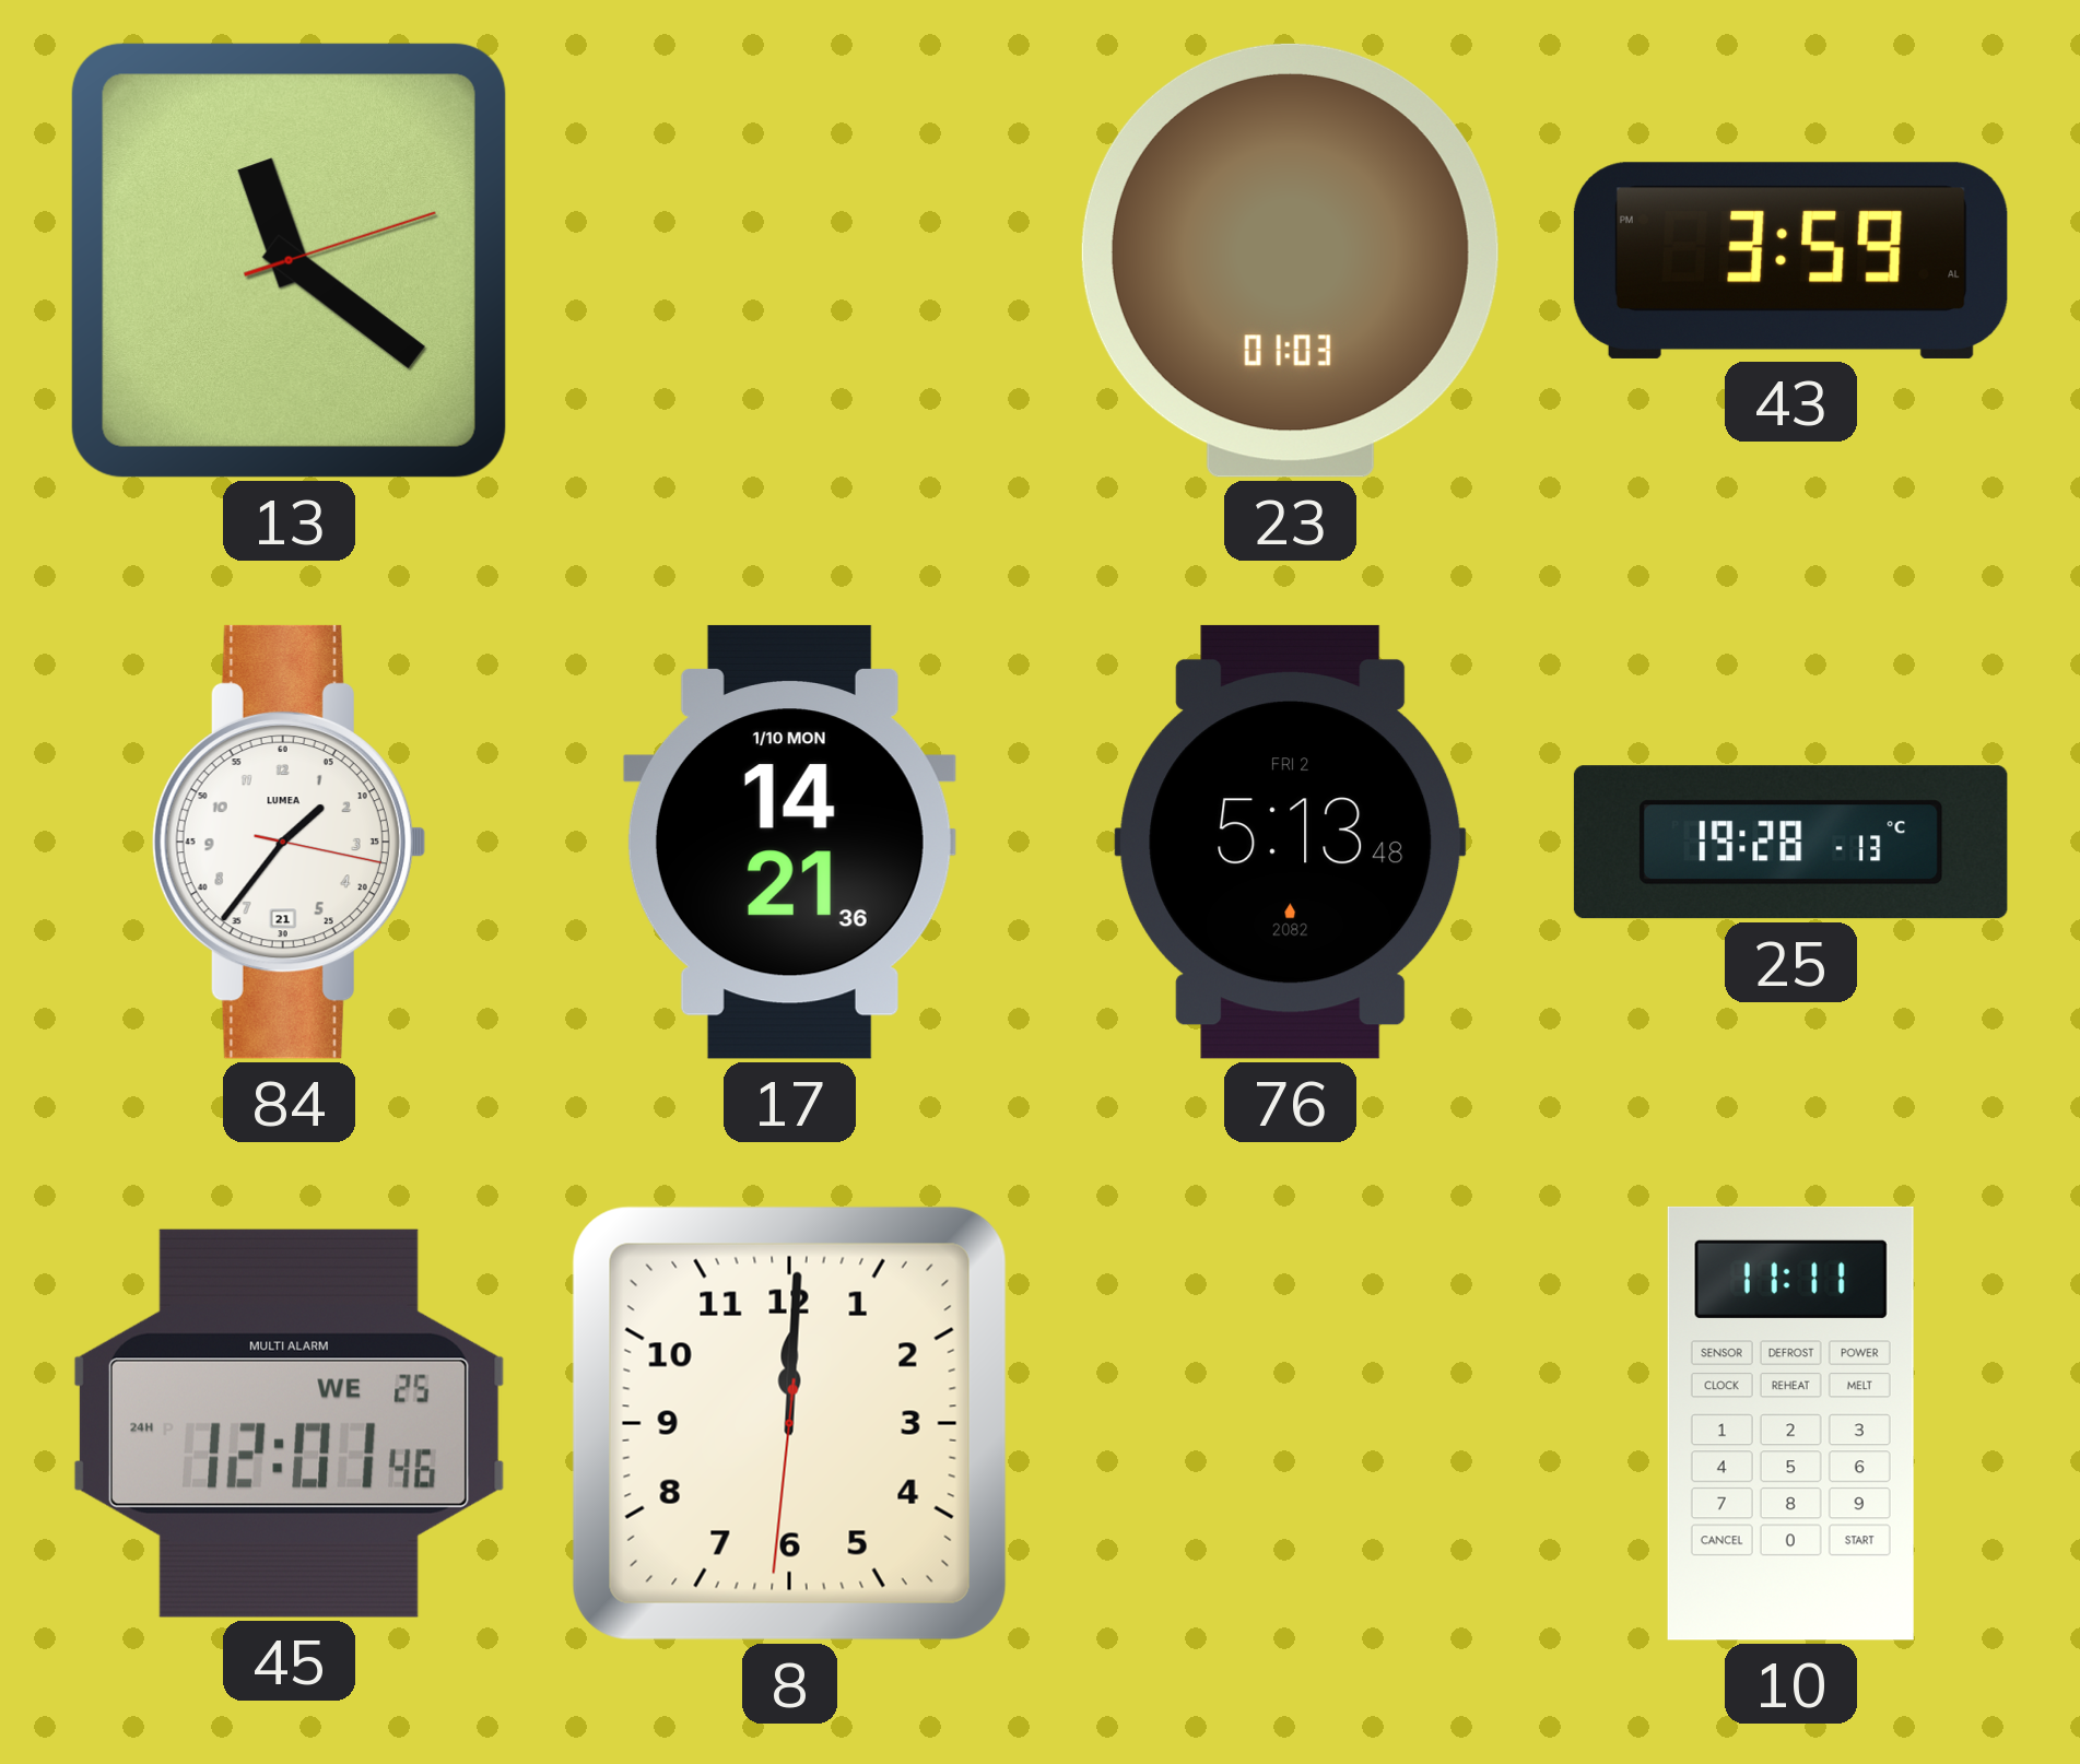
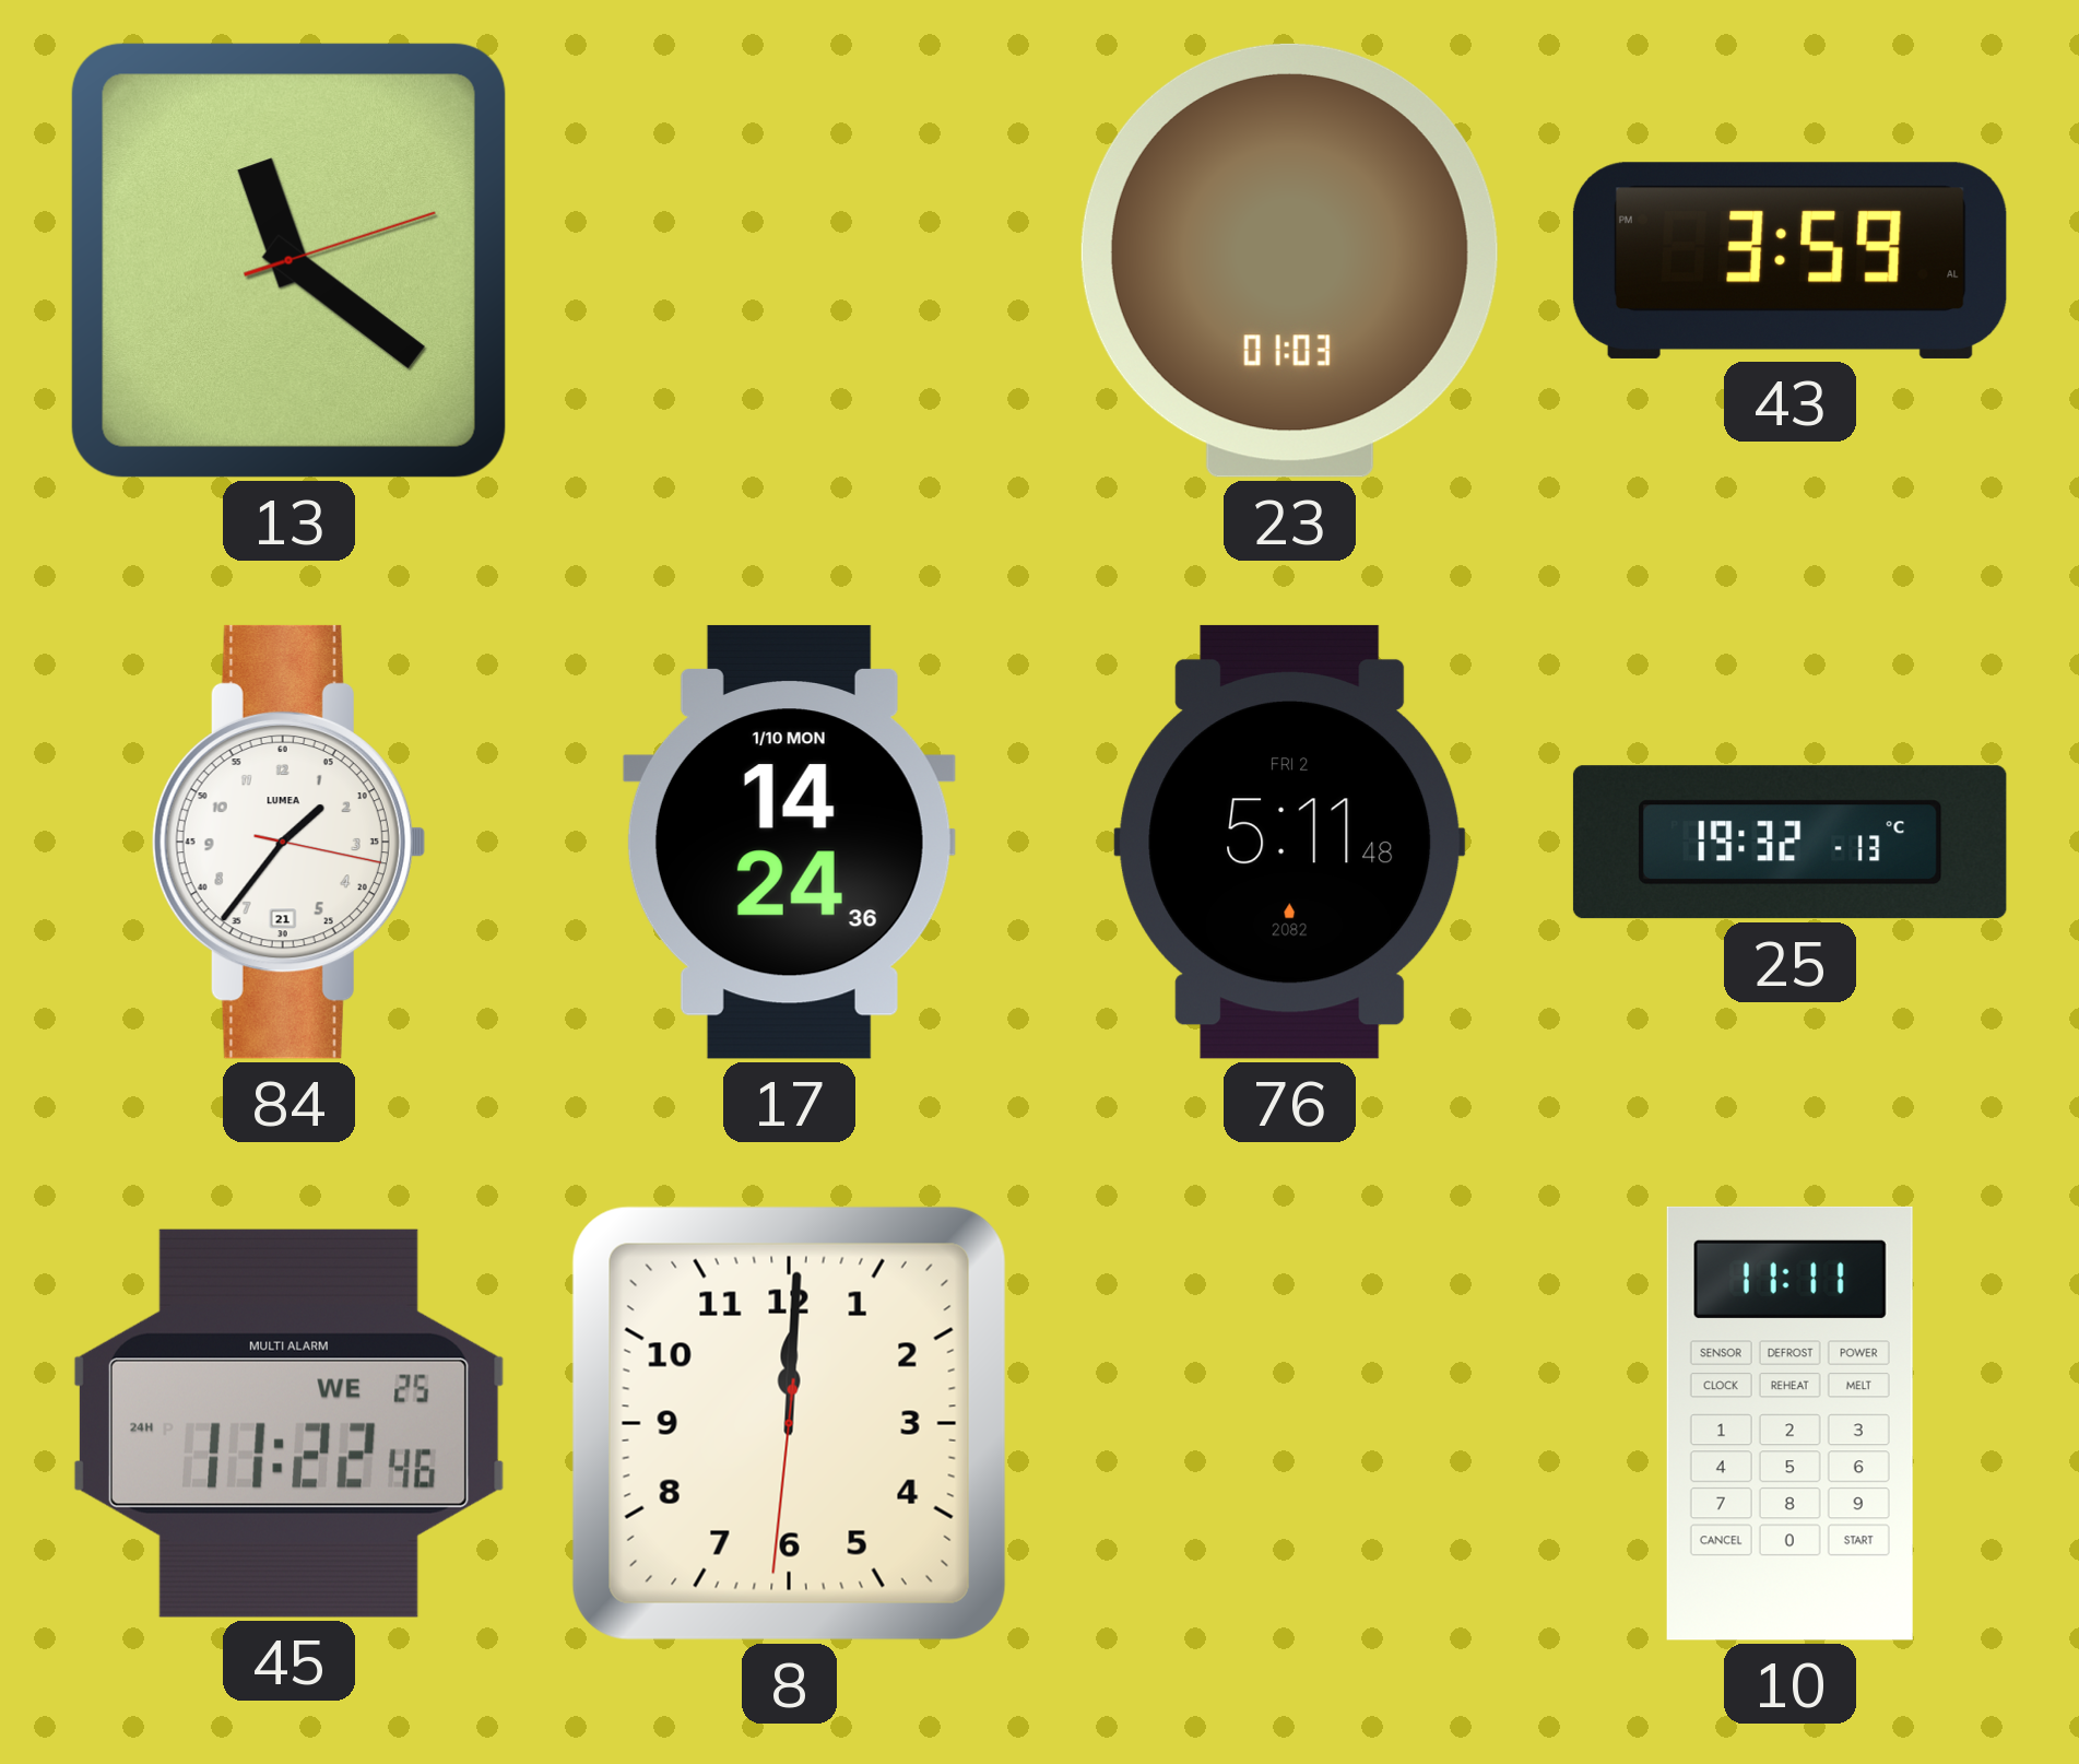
17: 14:21 -> 14:24 (789, 842)
76: 5:13 -> 5:11 (1290, 842)
25: 19:28 -> 19:32 (1789, 843)
45: 12:01 -> 11:22 (288, 1423)
